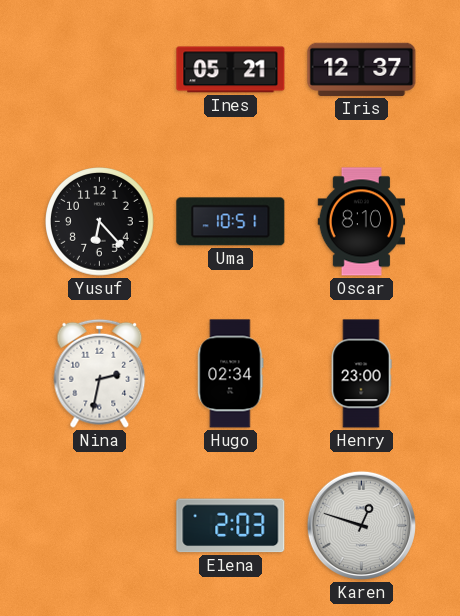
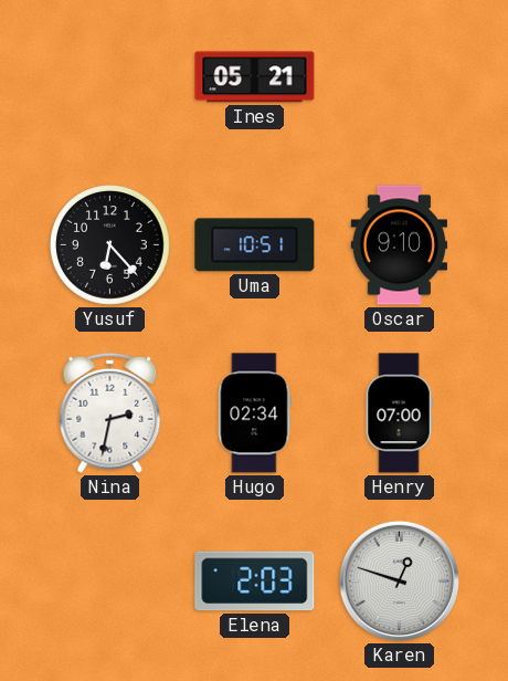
Iris: 12:37 -> none (362, 69)
Oscar: 8:10 -> 9:10 (400, 245)
Henry: 23:00 -> 07:00 (399, 413)
